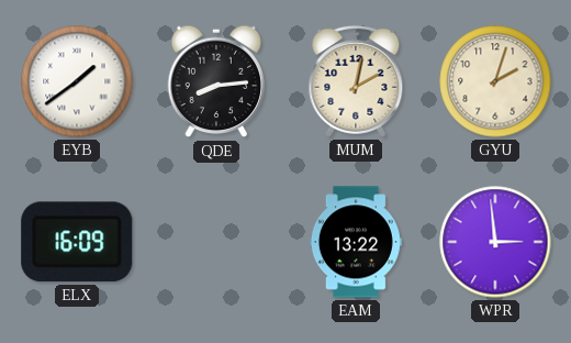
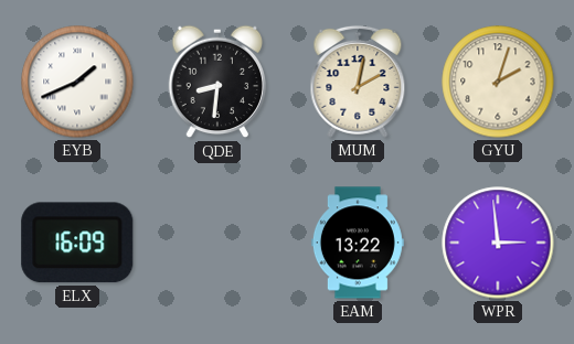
EYB: 1:39 -> 1:41 (77, 82)
QDE: 8:14 -> 8:31 (217, 82)
